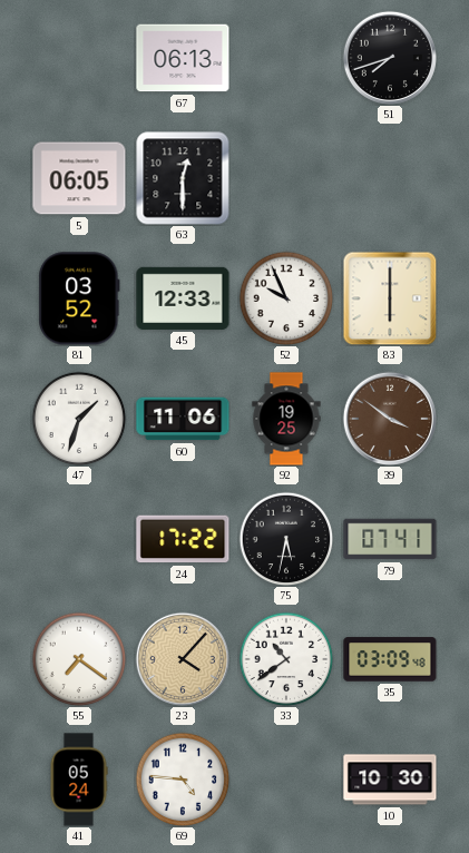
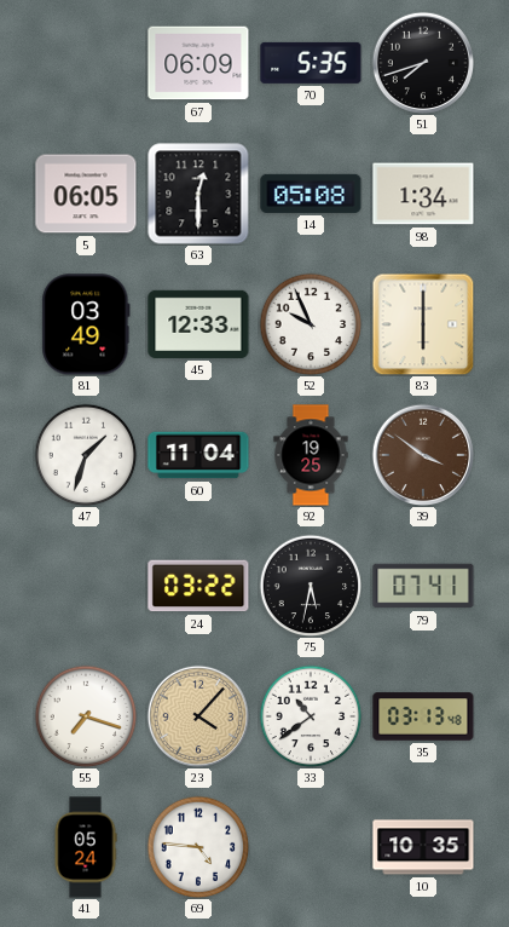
67: 06:13 -> 06:09 (198, 63)
70: none -> 5:35 (311, 63)
14: none -> 05:08 (311, 194)
98: none -> 1:34 (423, 194)
81: 03:52 -> 03:49 (86, 324)
60: 11:06 -> 11:04 (198, 455)
24: 17:22 -> 03:22 (198, 586)
55: 7:21 -> 7:18 (86, 716)
35: 03:09 -> 03:13 (423, 716)
10: 10:30 -> 10:35 (423, 847)
